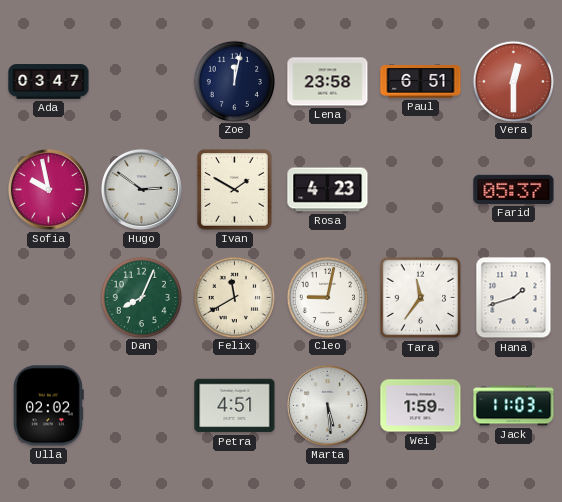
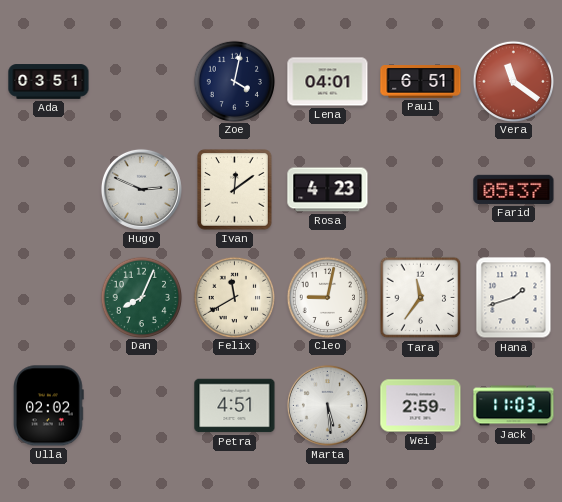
Ada: 03:47 -> 03:51 (49, 82)
Zoe: 12:02 -> 4:02 (234, 81)
Lena: 23:58 -> 04:01 (328, 82)
Vera: 12:30 -> 11:21 (513, 81)
Sofia: 9:58 -> none (48, 189)
Hugo: 2:51 -> 2:49 (141, 189)
Ivan: 1:50 -> 12:09 (235, 190)
Wei: 1:59 -> 2:59 (421, 406)
